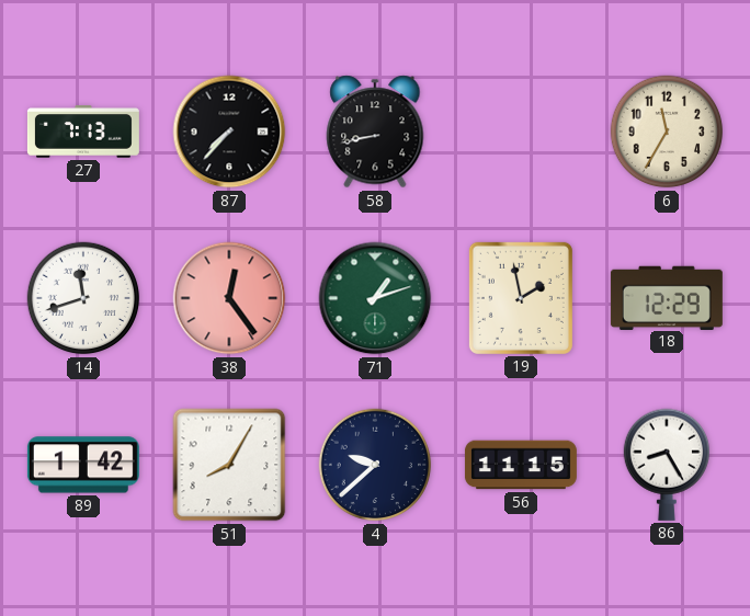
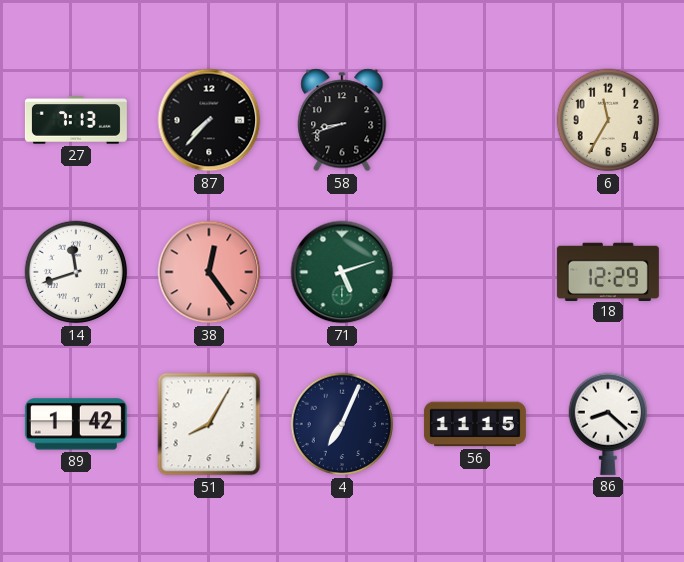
58: 8:43 -> 8:42 (342, 120)
71: 1:12 -> 5:12 (342, 272)
19: 1:58 -> none (521, 298)
4: 9:38 -> 7:04 (342, 424)
86: 8:25 -> 8:22 (607, 424)
